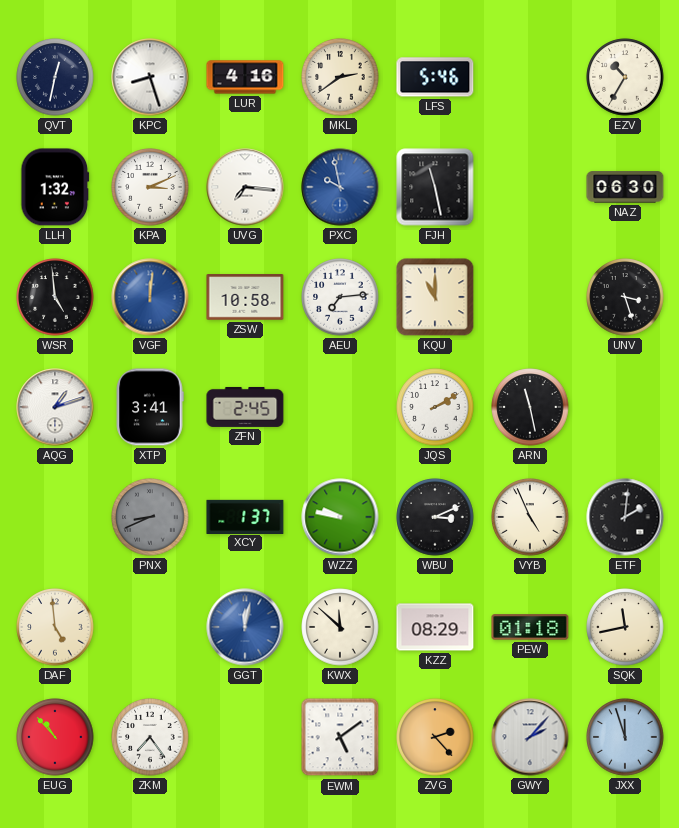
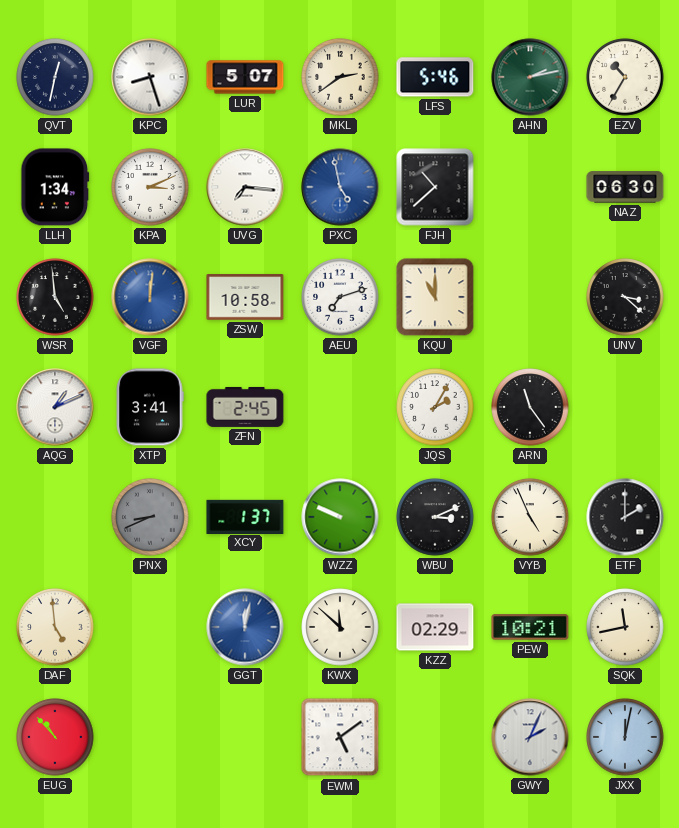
LUR: 4:16 -> 5:07 (245, 77)
AHN: none -> 2:13 (530, 77)
LLH: 1:32 -> 1:34 (55, 187)
PXC: 9:58 -> 4:58 (340, 187)
FJH: 11:28 -> 10:38 (435, 187)
AEU: 7:14 -> 7:12 (340, 297)
UNV: 3:27 -> 3:22 (625, 297)
AQG: 1:12 -> 1:11 (55, 407)
JQS: 2:10 -> 2:05 (435, 407)
ARN: 11:28 -> 11:24 (530, 407)
WZZ: 9:47 -> 9:49 (340, 517)
ETF: 2:01 -> 2:00 (625, 517)
KZZ: 08:29 -> 02:29 (435, 627)
PEW: 01:18 -> 10:21 (530, 627)
ZKM: 7:24 -> none (150, 737)
ZVG: 2:23 -> none (435, 737)
GWY: 2:07 -> 2:04 (530, 737)
JXX: 11:57 -> 12:02 (625, 737)
